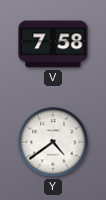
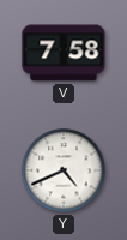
Y: 4:39 -> 4:41 (63, 170)
